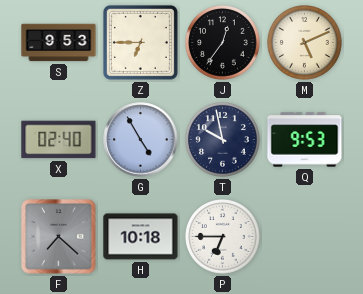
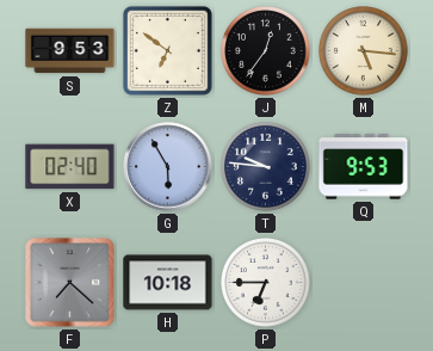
Z: 6:45 -> 6:51 (167, 50)
M: 5:11 -> 5:16 (364, 51)
G: 4:55 -> 5:55 (168, 167)
T: 9:58 -> 9:46 (266, 167)
